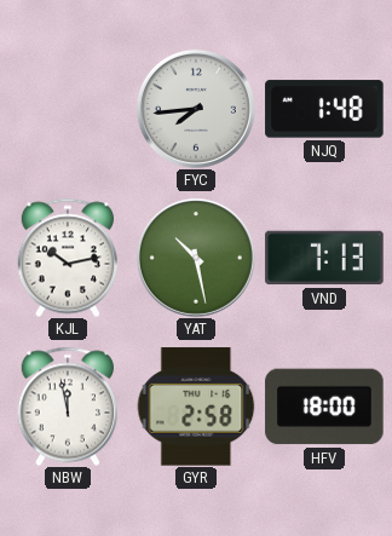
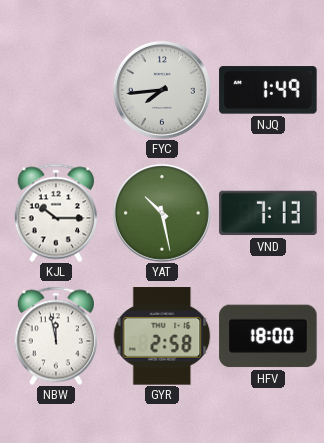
NJQ: 1:48 -> 1:49 (268, 90)
KJL: 10:13 -> 10:15 (55, 213)
